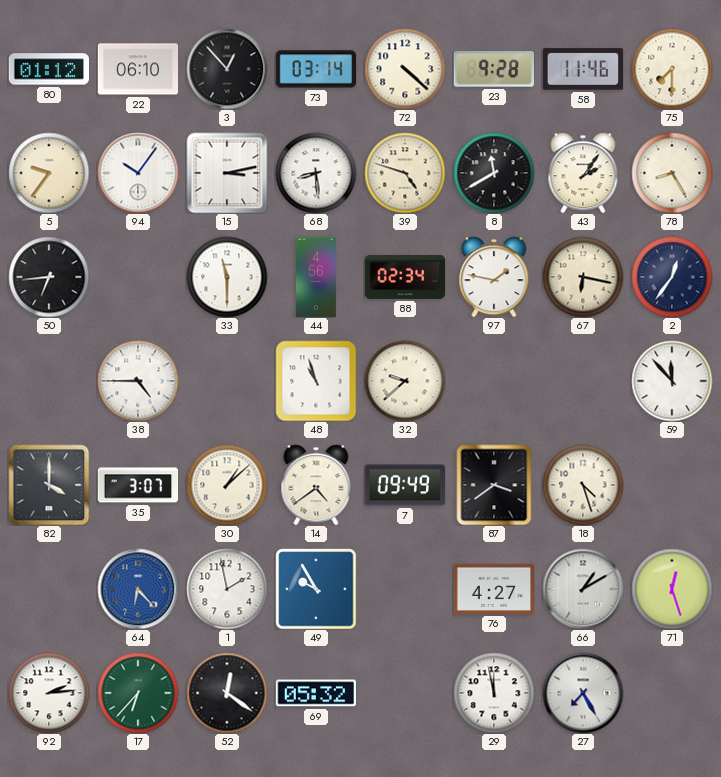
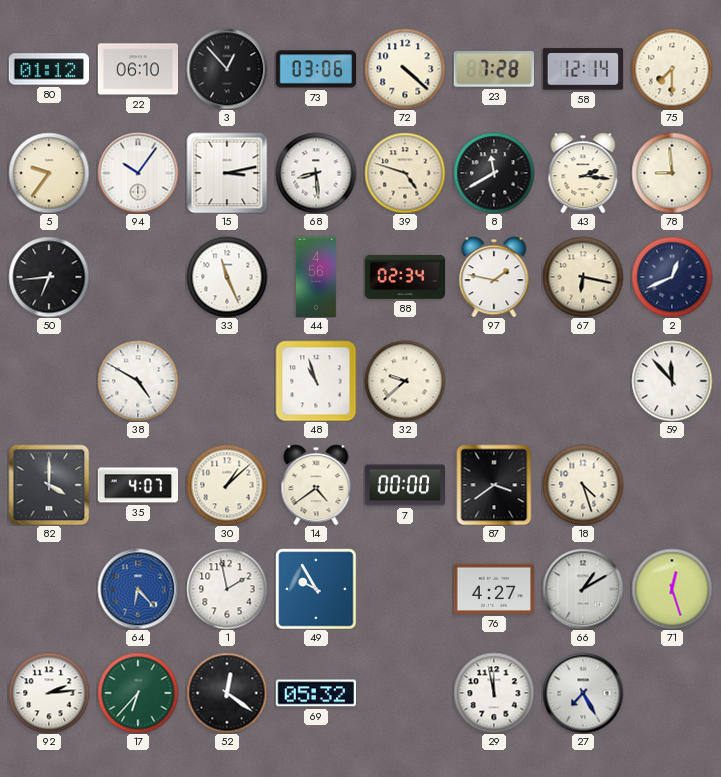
73: 03:14 -> 03:06 (316, 69)
23: 9:28 -> 7:28 (494, 69)
58: 11:46 -> 12:14 (583, 69)
43: 2:06 -> 2:16 (583, 173)
78: 8:25 -> 8:59 (672, 173)
33: 11:30 -> 11:26 (227, 277)
2: 12:36 -> 12:41 (672, 277)
38: 4:45 -> 4:50 (138, 381)
35: 3:07 -> 4:07 (138, 485)
7: 09:49 -> 00:00 (404, 485)
